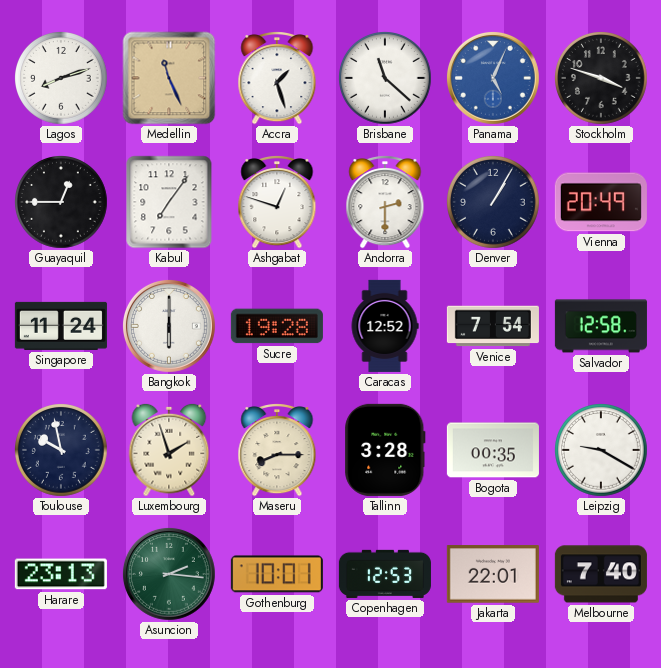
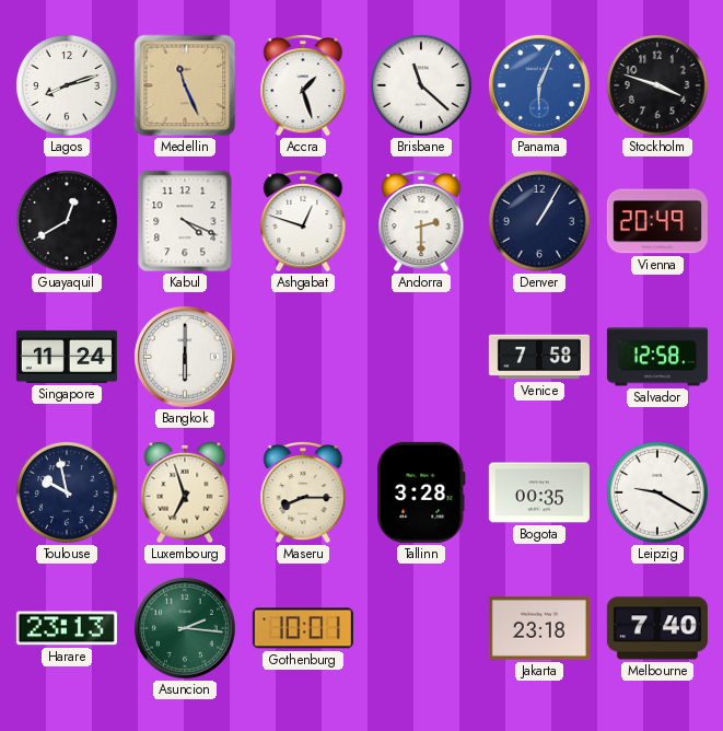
Panama: 5:04 -> 6:04 (539, 85)
Guayaquil: 12:45 -> 12:40 (68, 222)
Kabul: 7:06 -> 4:19 (185, 221)
Sucre: 19:28 -> none (277, 326)
Caracas: 12:52 -> none (385, 326)
Venice: 7:54 -> 7:58 (539, 357)
Luxembourg: 1:57 -> 6:57 (185, 492)
Copenhagen: 12:53 -> none (385, 574)
Jakarta: 22:01 -> 23:18 (539, 628)
